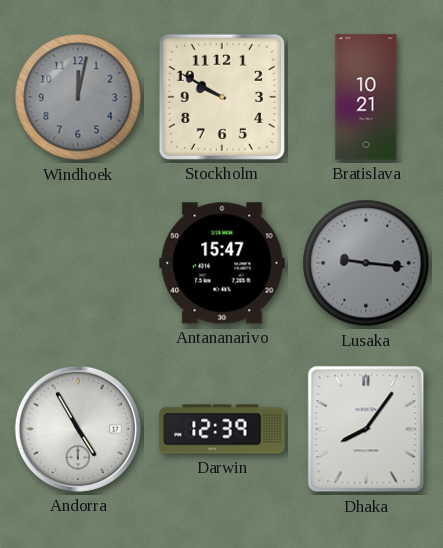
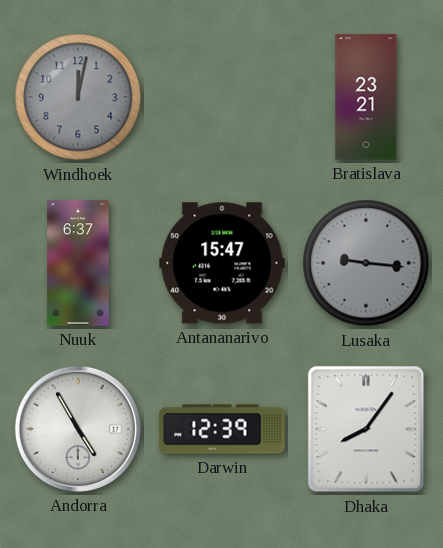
Stockholm: 9:50 -> none (222, 97)
Bratislava: 10:21 -> 23:21 (366, 97)
Nuuk: none -> 6:37 (78, 263)
